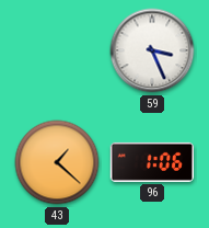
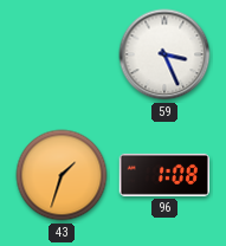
43: 1:22 -> 1:33 (62, 175)
96: 1:06 -> 1:08 (163, 175)
